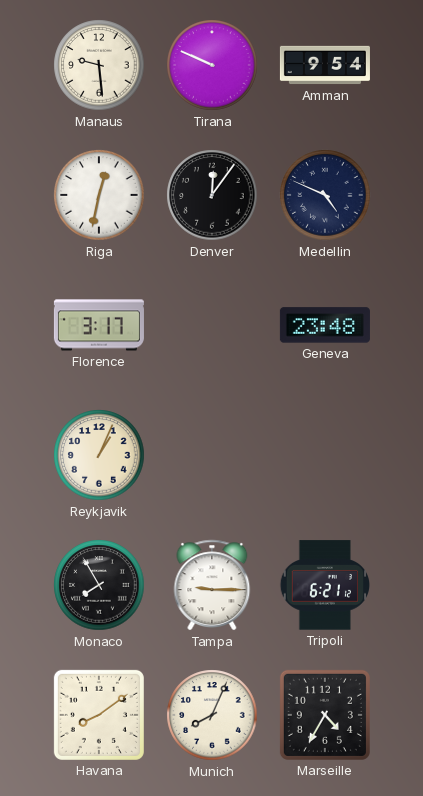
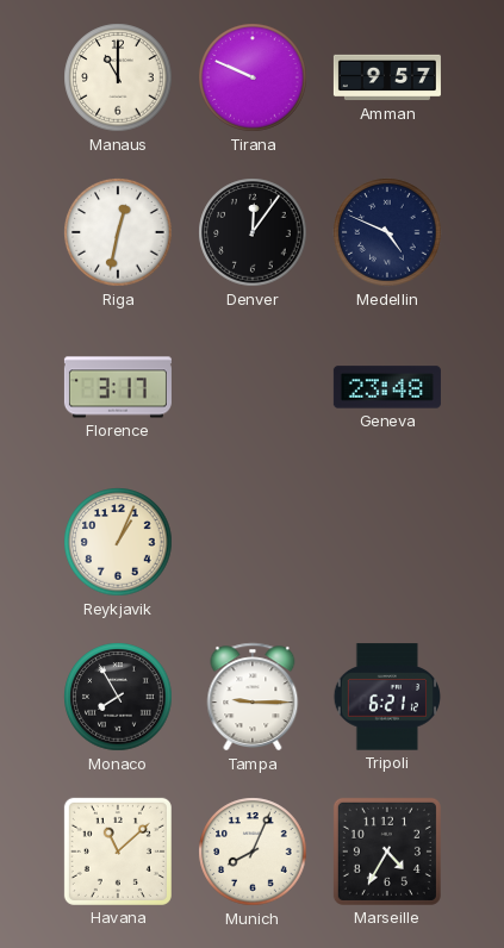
Manaus: 9:29 -> 11:00 (118, 77)
Amman: 9:54 -> 9:57 (387, 77)
Havana: 8:09 -> 11:08 (118, 852)
